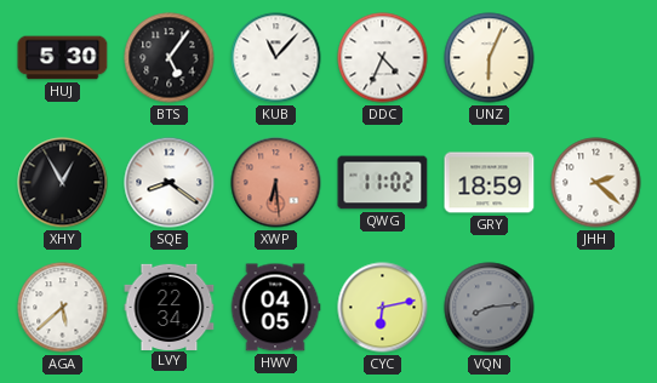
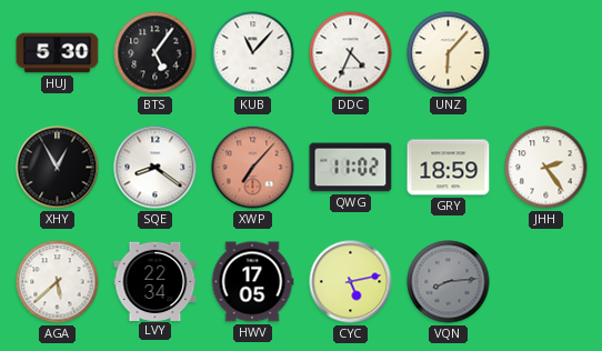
UNZ: 6:04 -> 6:07 (449, 53)
XWP: 6:29 -> 7:07 (253, 168)
JHH: 2:22 -> 2:24 (546, 168)
HWV: 04:05 -> 17:05 (252, 282)
CYC: 6:13 -> 5:13 (351, 282)
